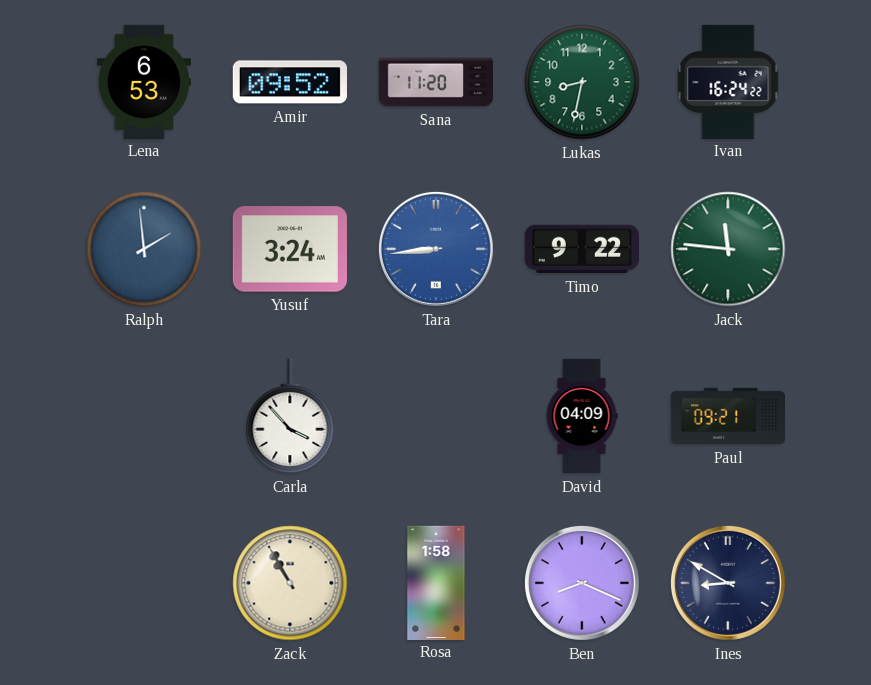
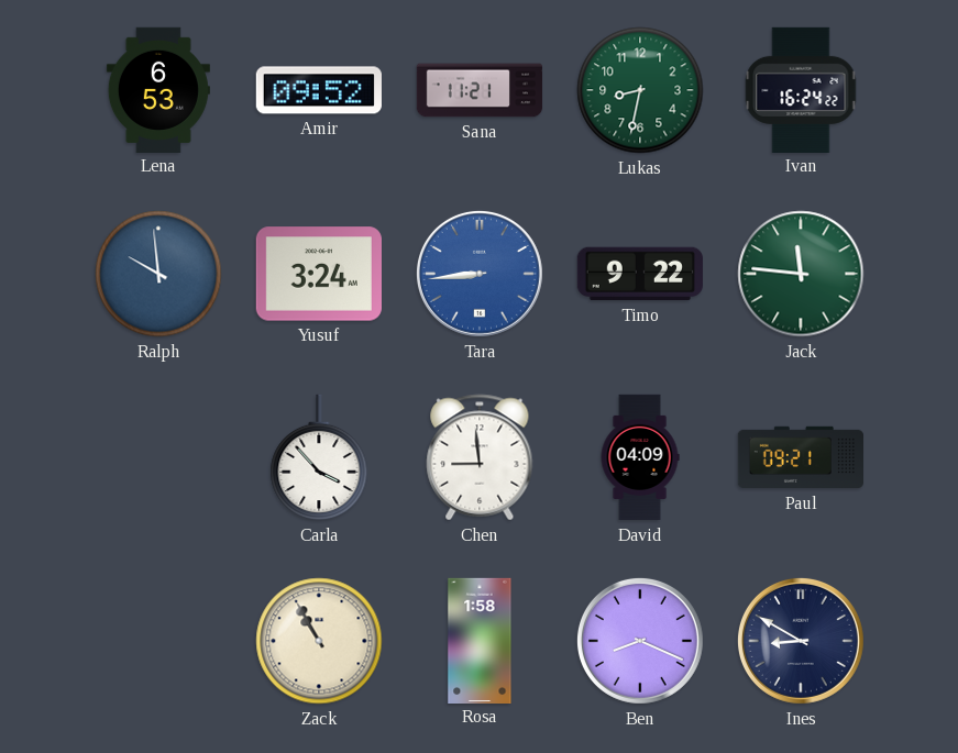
Sana: 11:20 -> 11:21 (480, 90)
Ralph: 1:59 -> 9:59 (158, 274)
Chen: none -> 8:59 (480, 457)
